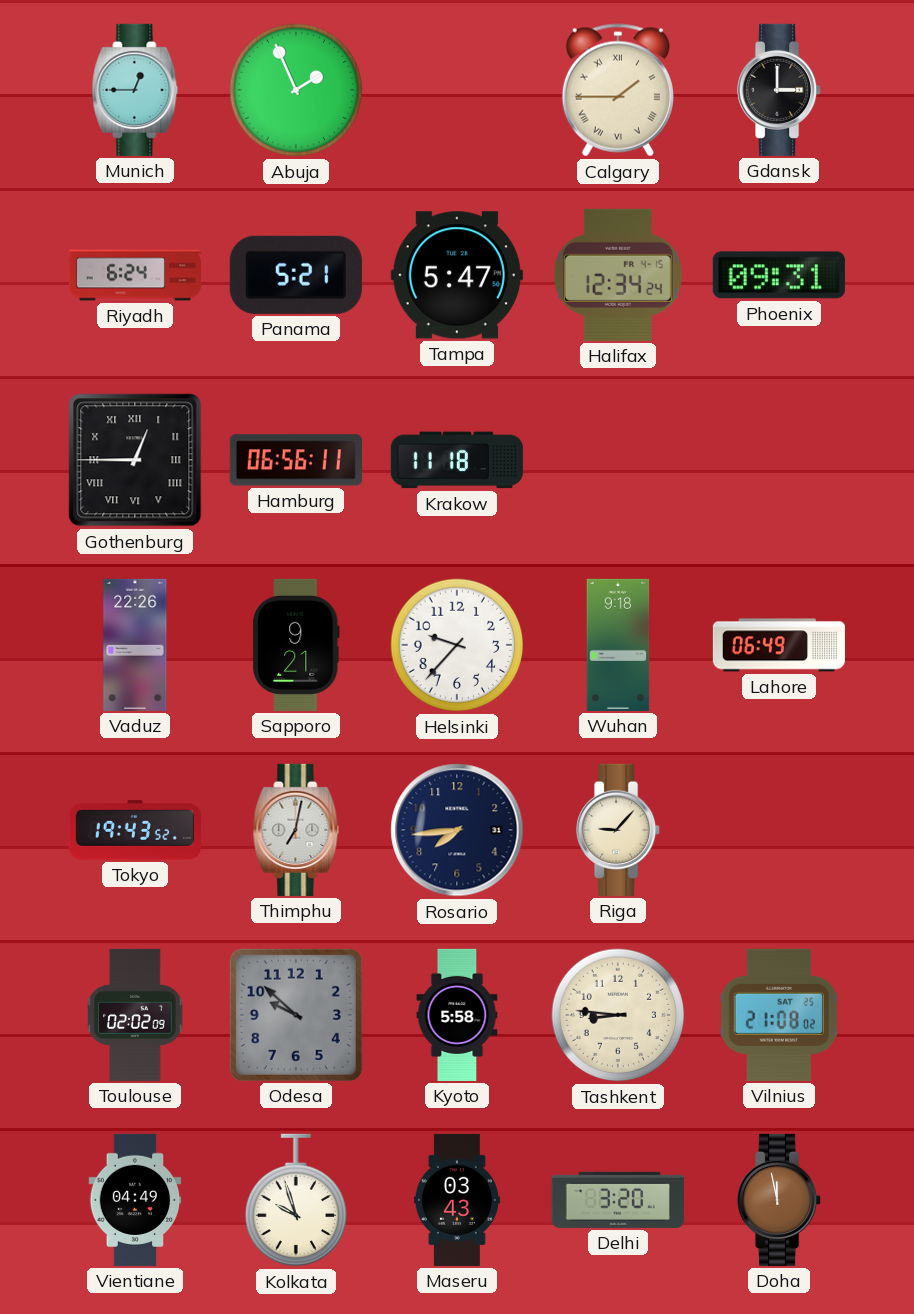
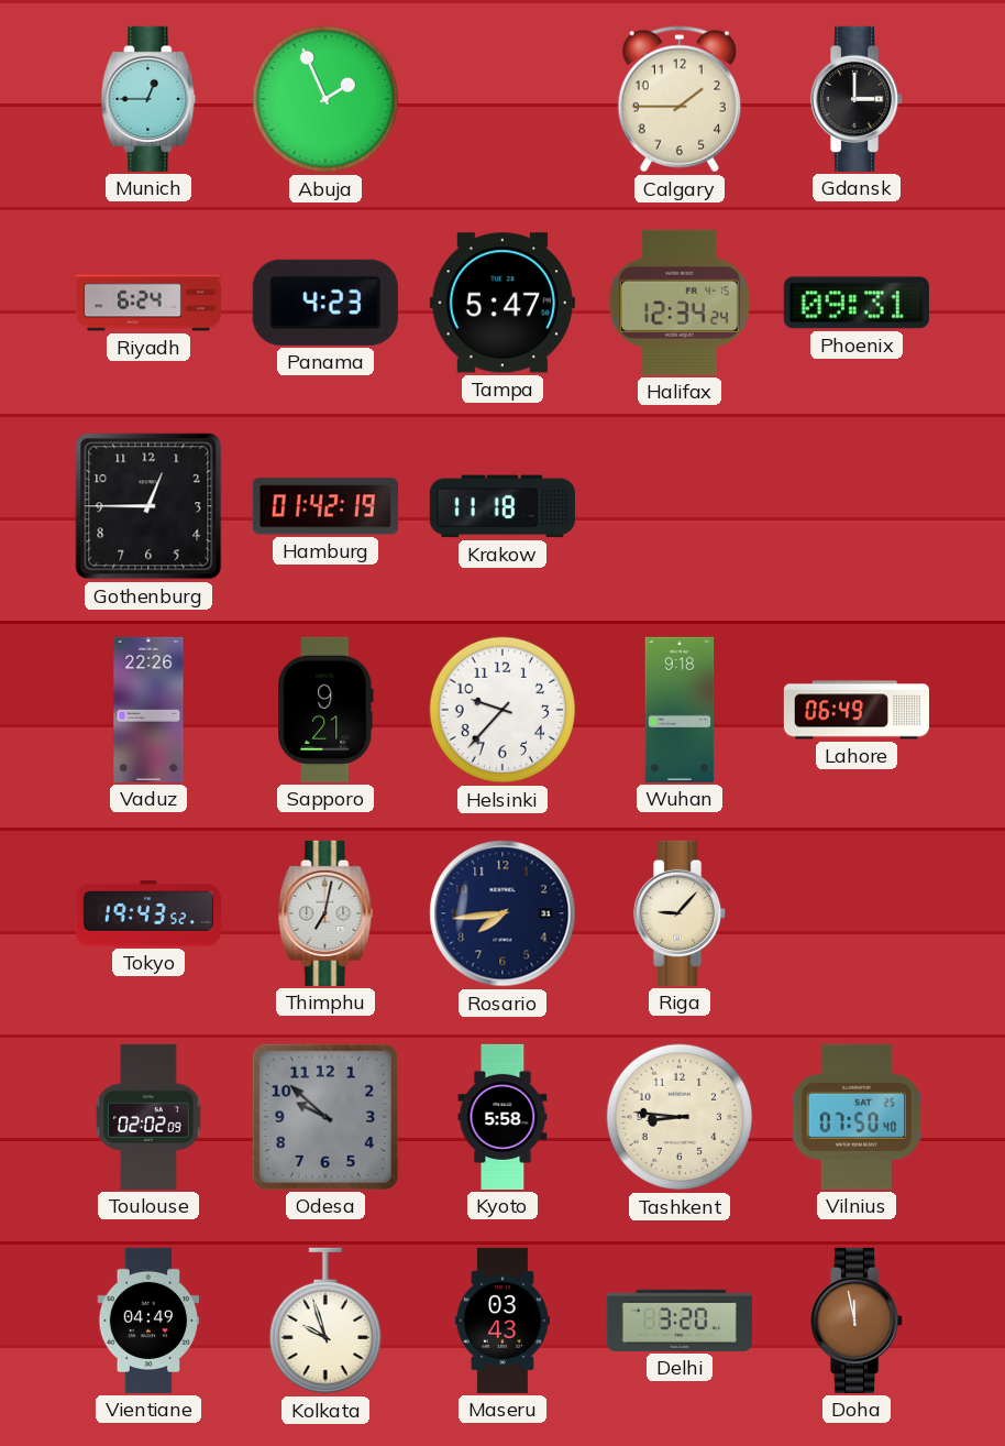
Calgary numerals: Roman -> Arabic (680, 99)
Panama: 5:21 -> 4:23 (325, 303)
Gothenburg numerals: Roman -> Arabic (148, 506)
Hamburg: 06:56 -> 01:42 (325, 506)
Vilnius: 21:08 -> 07:50 (857, 1117)
